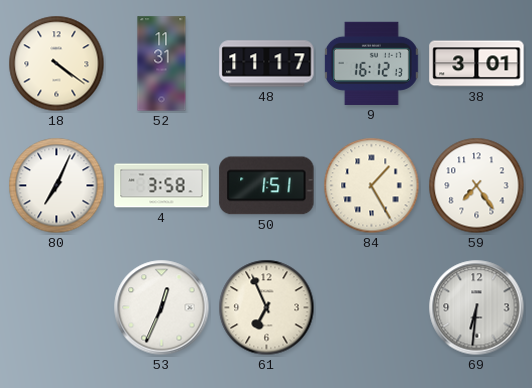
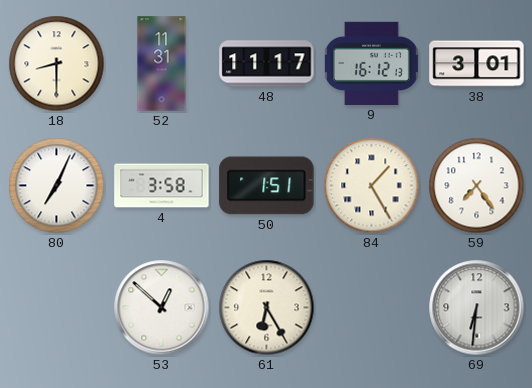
18: 4:21 -> 8:30 (57, 64)
53: 12:34 -> 12:52 (162, 308)
61: 6:56 -> 6:25 (267, 308)
